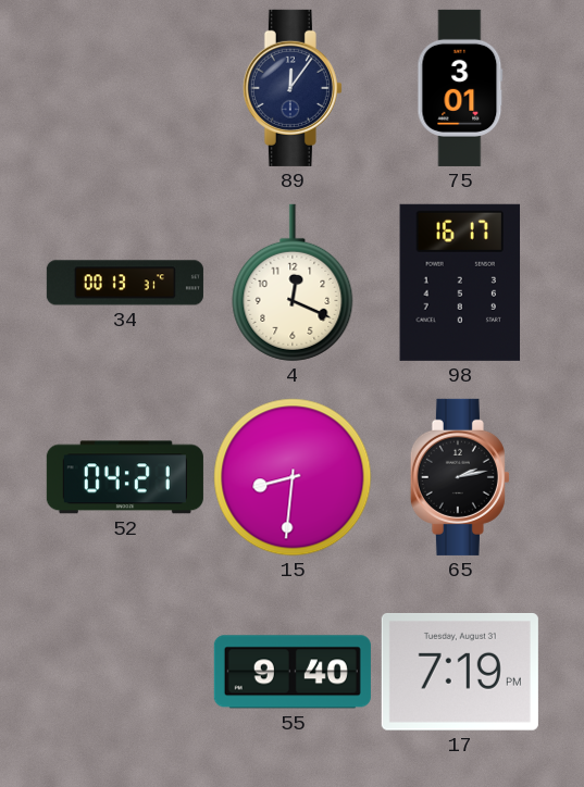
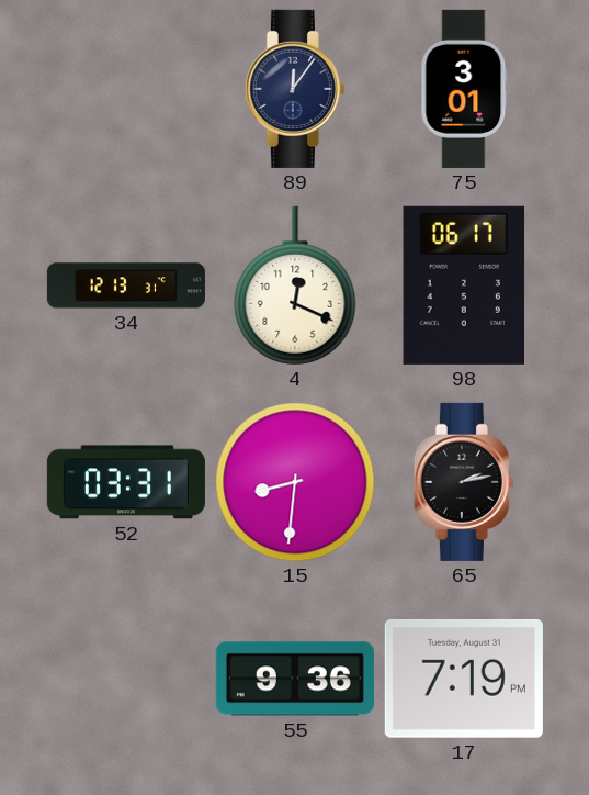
34: 00:13 -> 12:13 (126, 285)
98: 16:17 -> 06:17 (464, 285)
52: 04:21 -> 03:31 (126, 482)
55: 9:40 -> 9:36 (295, 679)
